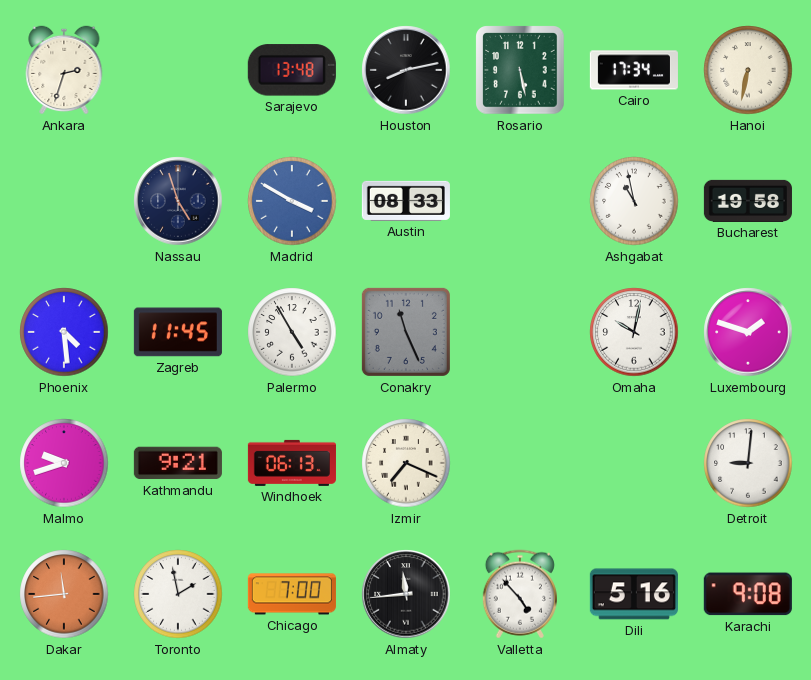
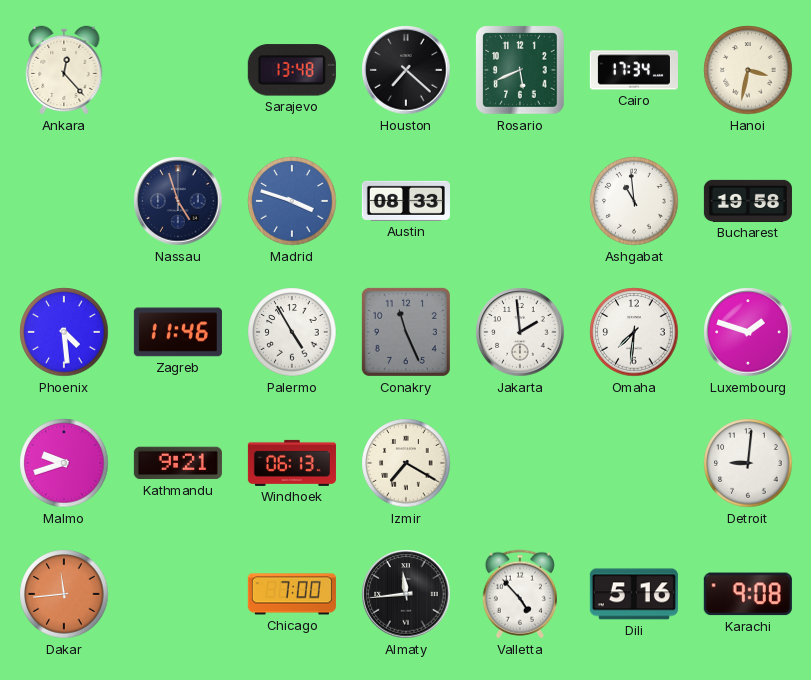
Ankara: 2:33 -> 12:23 (64, 70)
Houston: 8:13 -> 7:22 (406, 70)
Rosario: 5:28 -> 5:41 (520, 70)
Hanoi: 6:32 -> 3:32 (748, 70)
Madrid: 3:50 -> 3:48 (292, 201)
Ashgabat: 10:58 -> 10:59 (634, 201)
Zagreb: 11:45 -> 11:46 (178, 332)
Jakarta: none -> 1:59 (520, 332)
Omaha: 10:02 -> 7:31 (634, 332)
Izmir: 7:19 -> 7:20 (406, 463)
Toronto: 1:58 -> none (178, 594)
